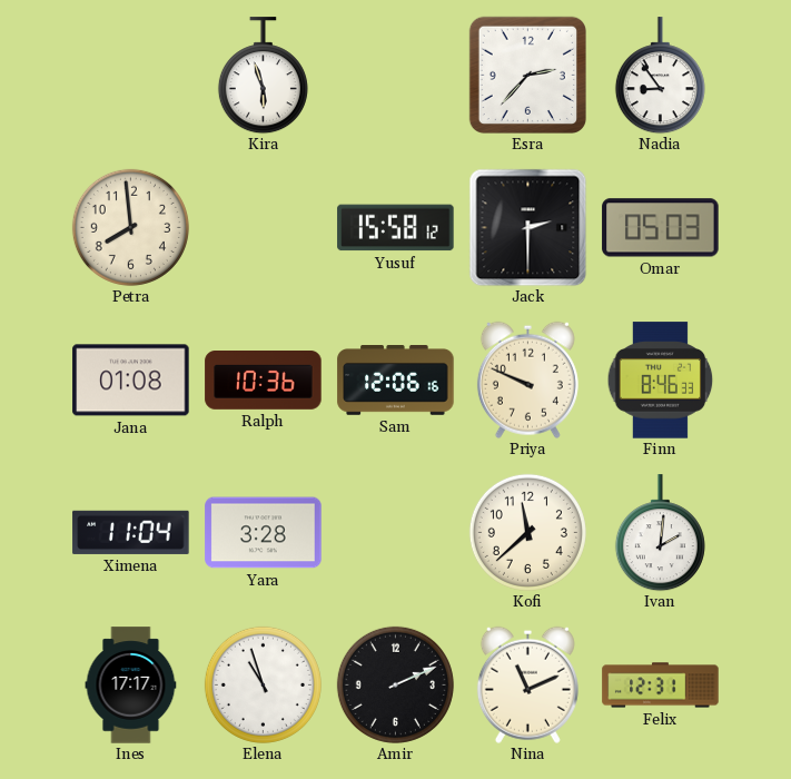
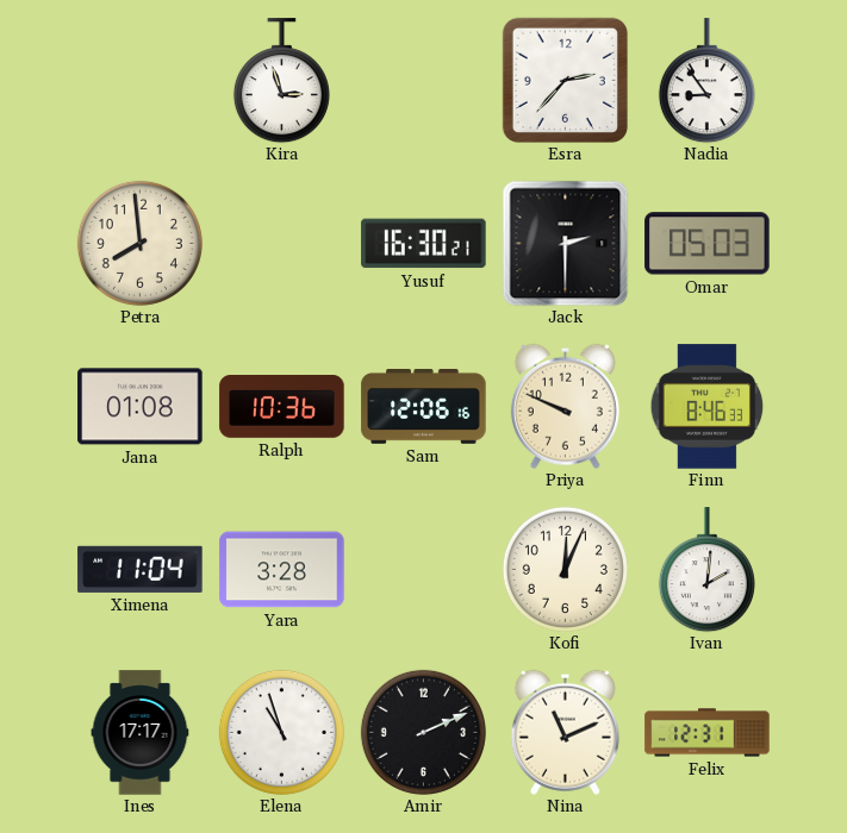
Kira: 5:57 -> 2:57 (281, 81)
Yusuf: 15:58 -> 16:30 (424, 244)
Kofi: 11:38 -> 12:04 (565, 569)
